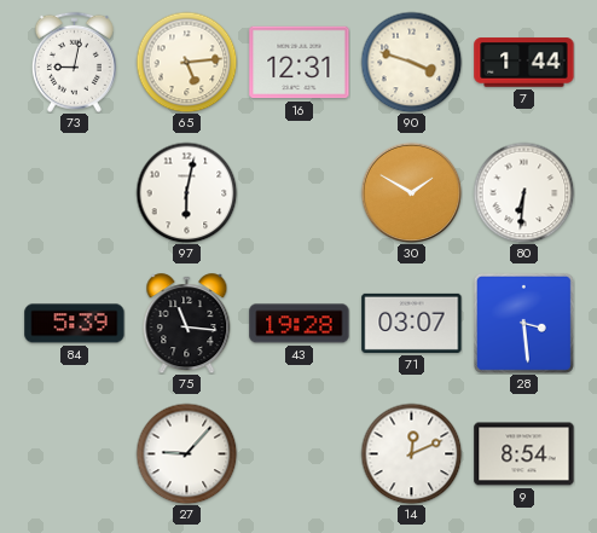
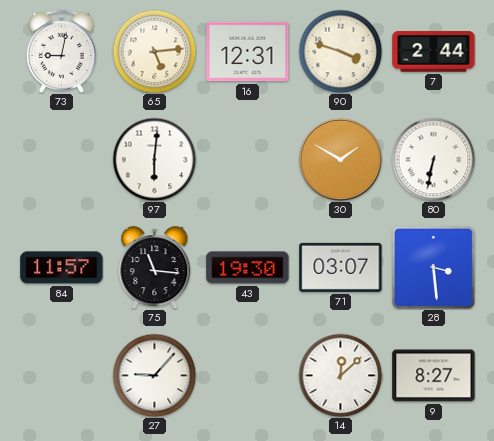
7: 1:44 -> 2:44 (434, 52)
97: 6:02 -> 6:01 (154, 159)
80: 6:31 -> 6:32 (433, 159)
84: 5:39 -> 11:57 (62, 268)
43: 19:28 -> 19:30 (248, 268)
14: 12:11 -> 12:08 (340, 375)
9: 8:54 -> 8:27 (434, 376)
